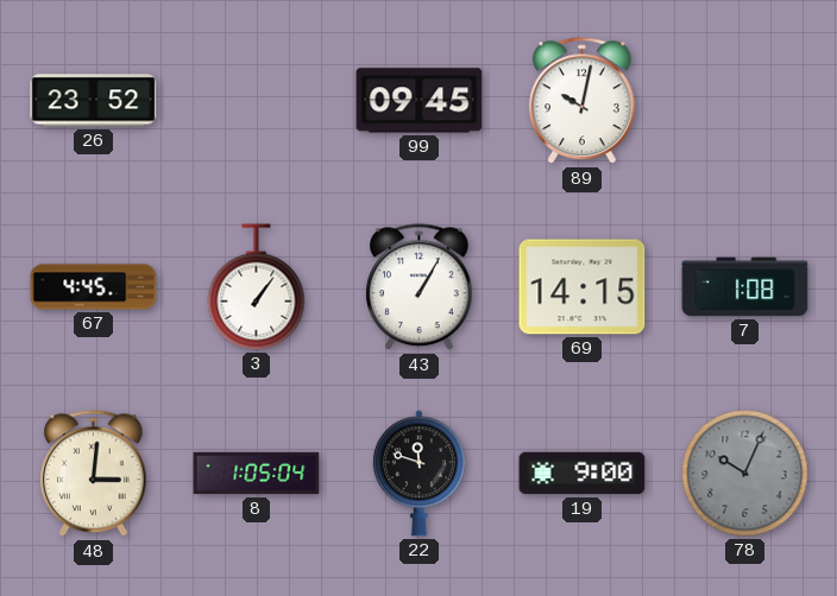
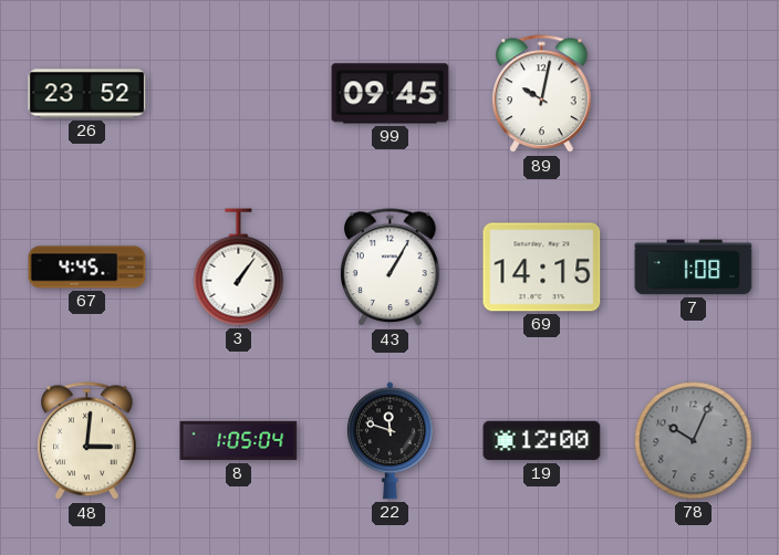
19: 9:00 -> 12:00 (542, 441)
